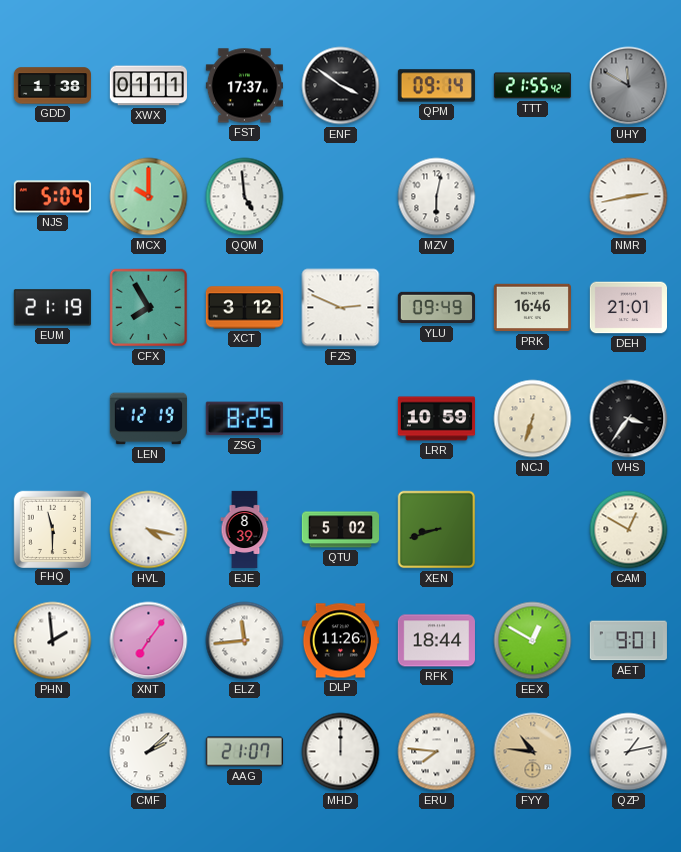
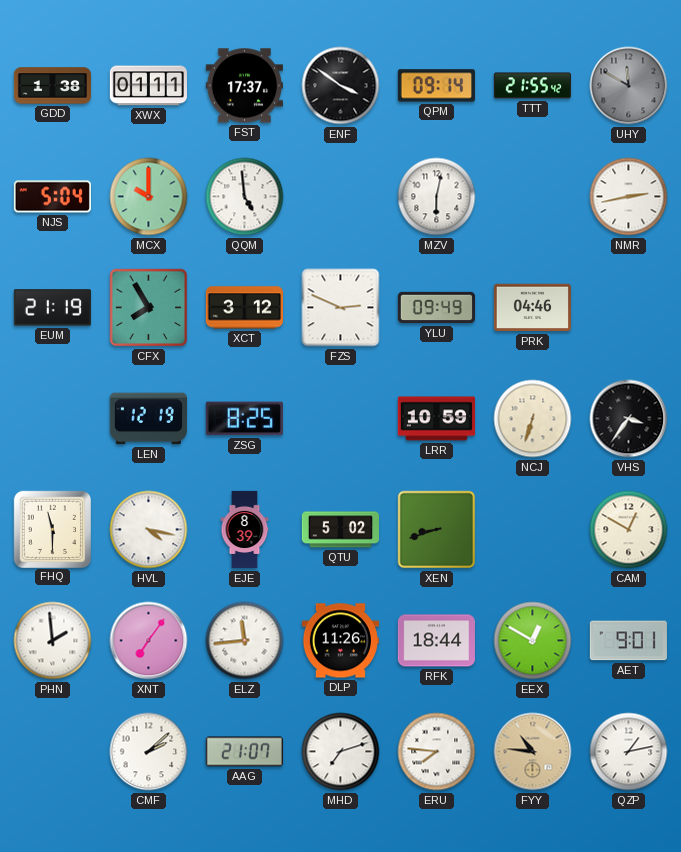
PRK: 16:46 -> 04:46 (532, 308)
DEH: 21:01 -> none (628, 308)
MHD: 12:00 -> 7:12 (341, 752)
